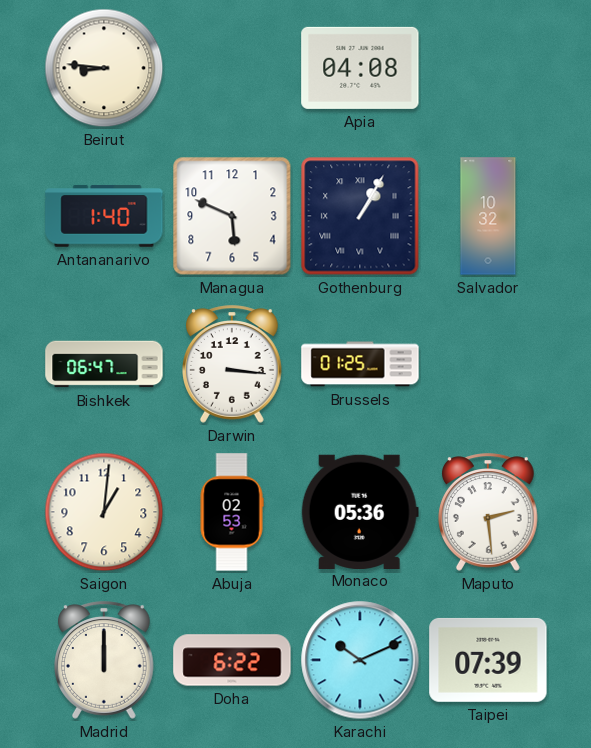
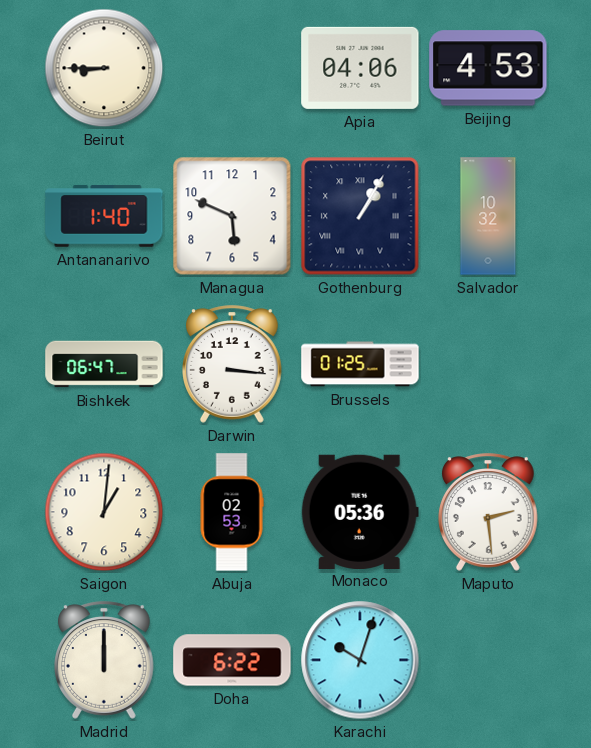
Beirut: 8:46 -> 8:45 (104, 68)
Apia: 04:08 -> 04:06 (360, 68)
Beijing: none -> 4:53 (488, 68)
Karachi: 10:11 -> 10:03 (360, 660)
Taipei: 07:39 -> none (488, 660)
